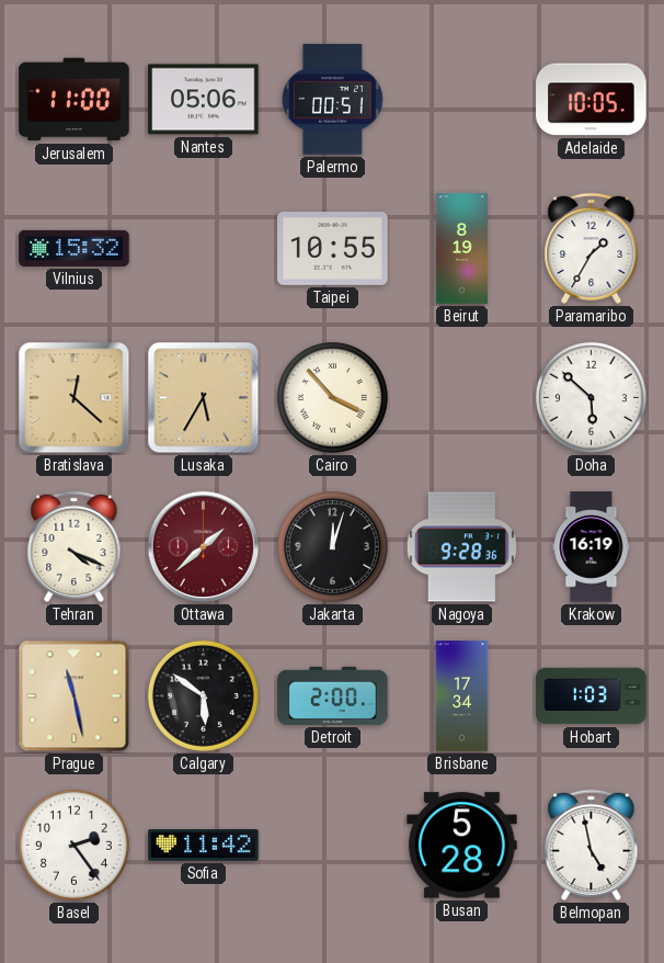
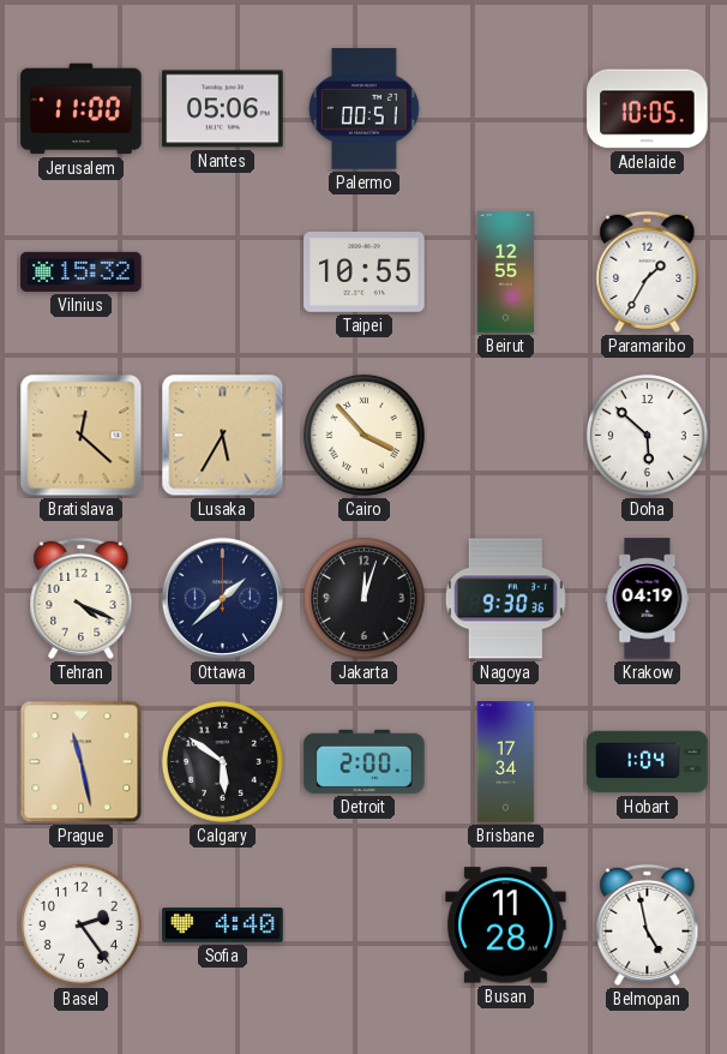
Beirut: 8:19 -> 12:55 (505, 273)
Ottawa dial: burgundy -> navy (222, 598)
Nagoya: 9:28 -> 9:30 (505, 599)
Krakow: 16:19 -> 04:19 (648, 599)
Hobart: 1:03 -> 1:04 (648, 762)
Sofia: 11:42 -> 4:40 (223, 926)
Busan: 5:28 -> 11:28 (506, 926)
